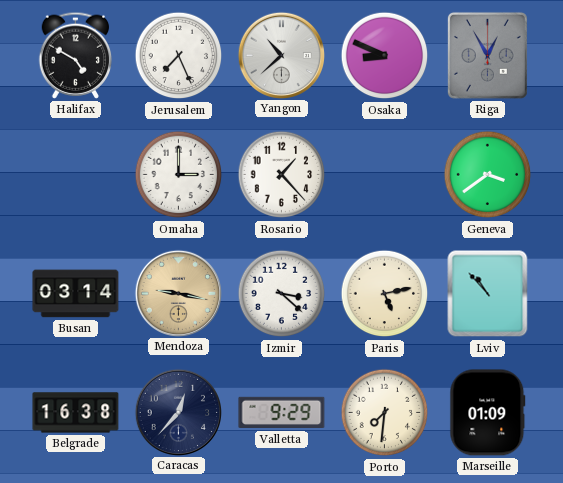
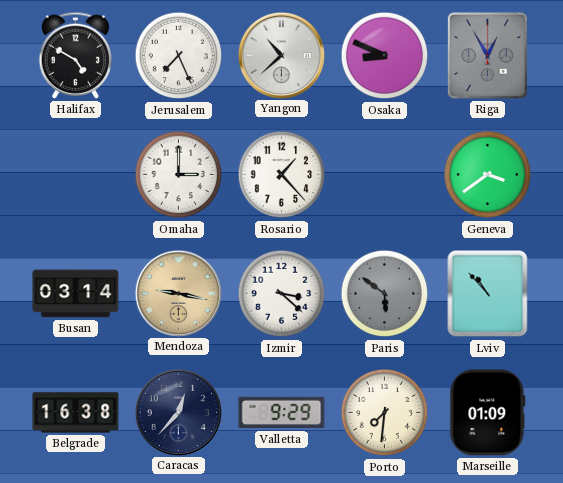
Paris: 5:13 -> 5:51 (385, 294)
Paris dial: cream -> grey (385, 294)
